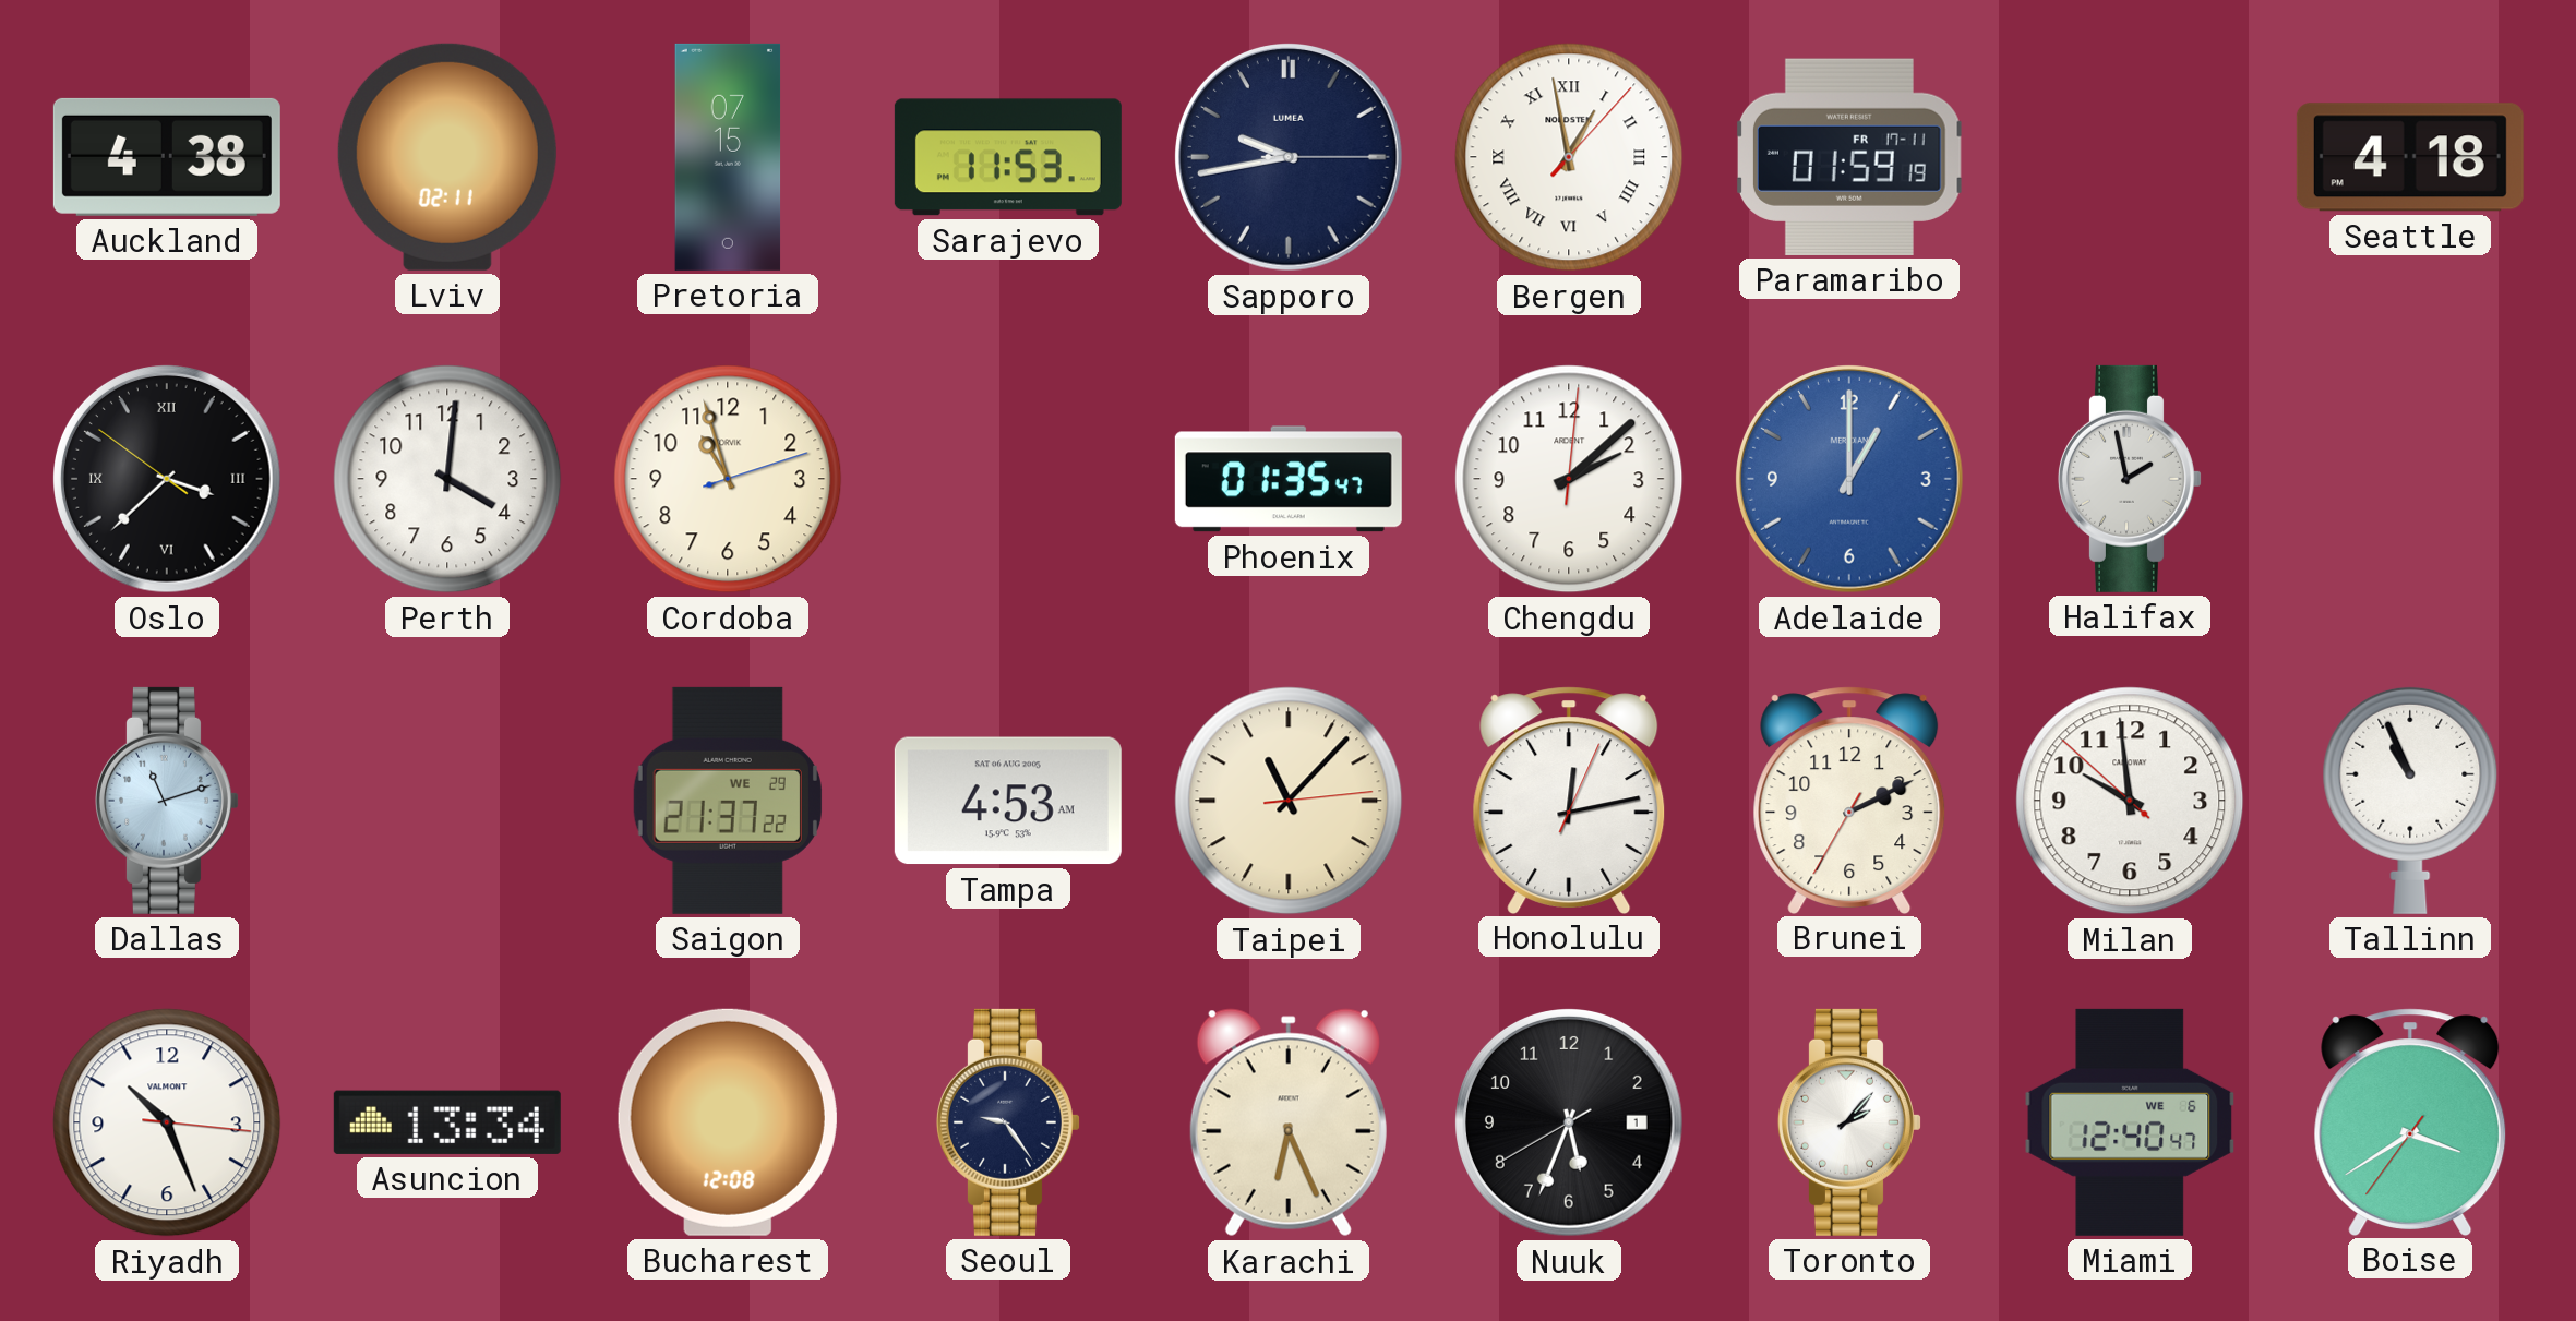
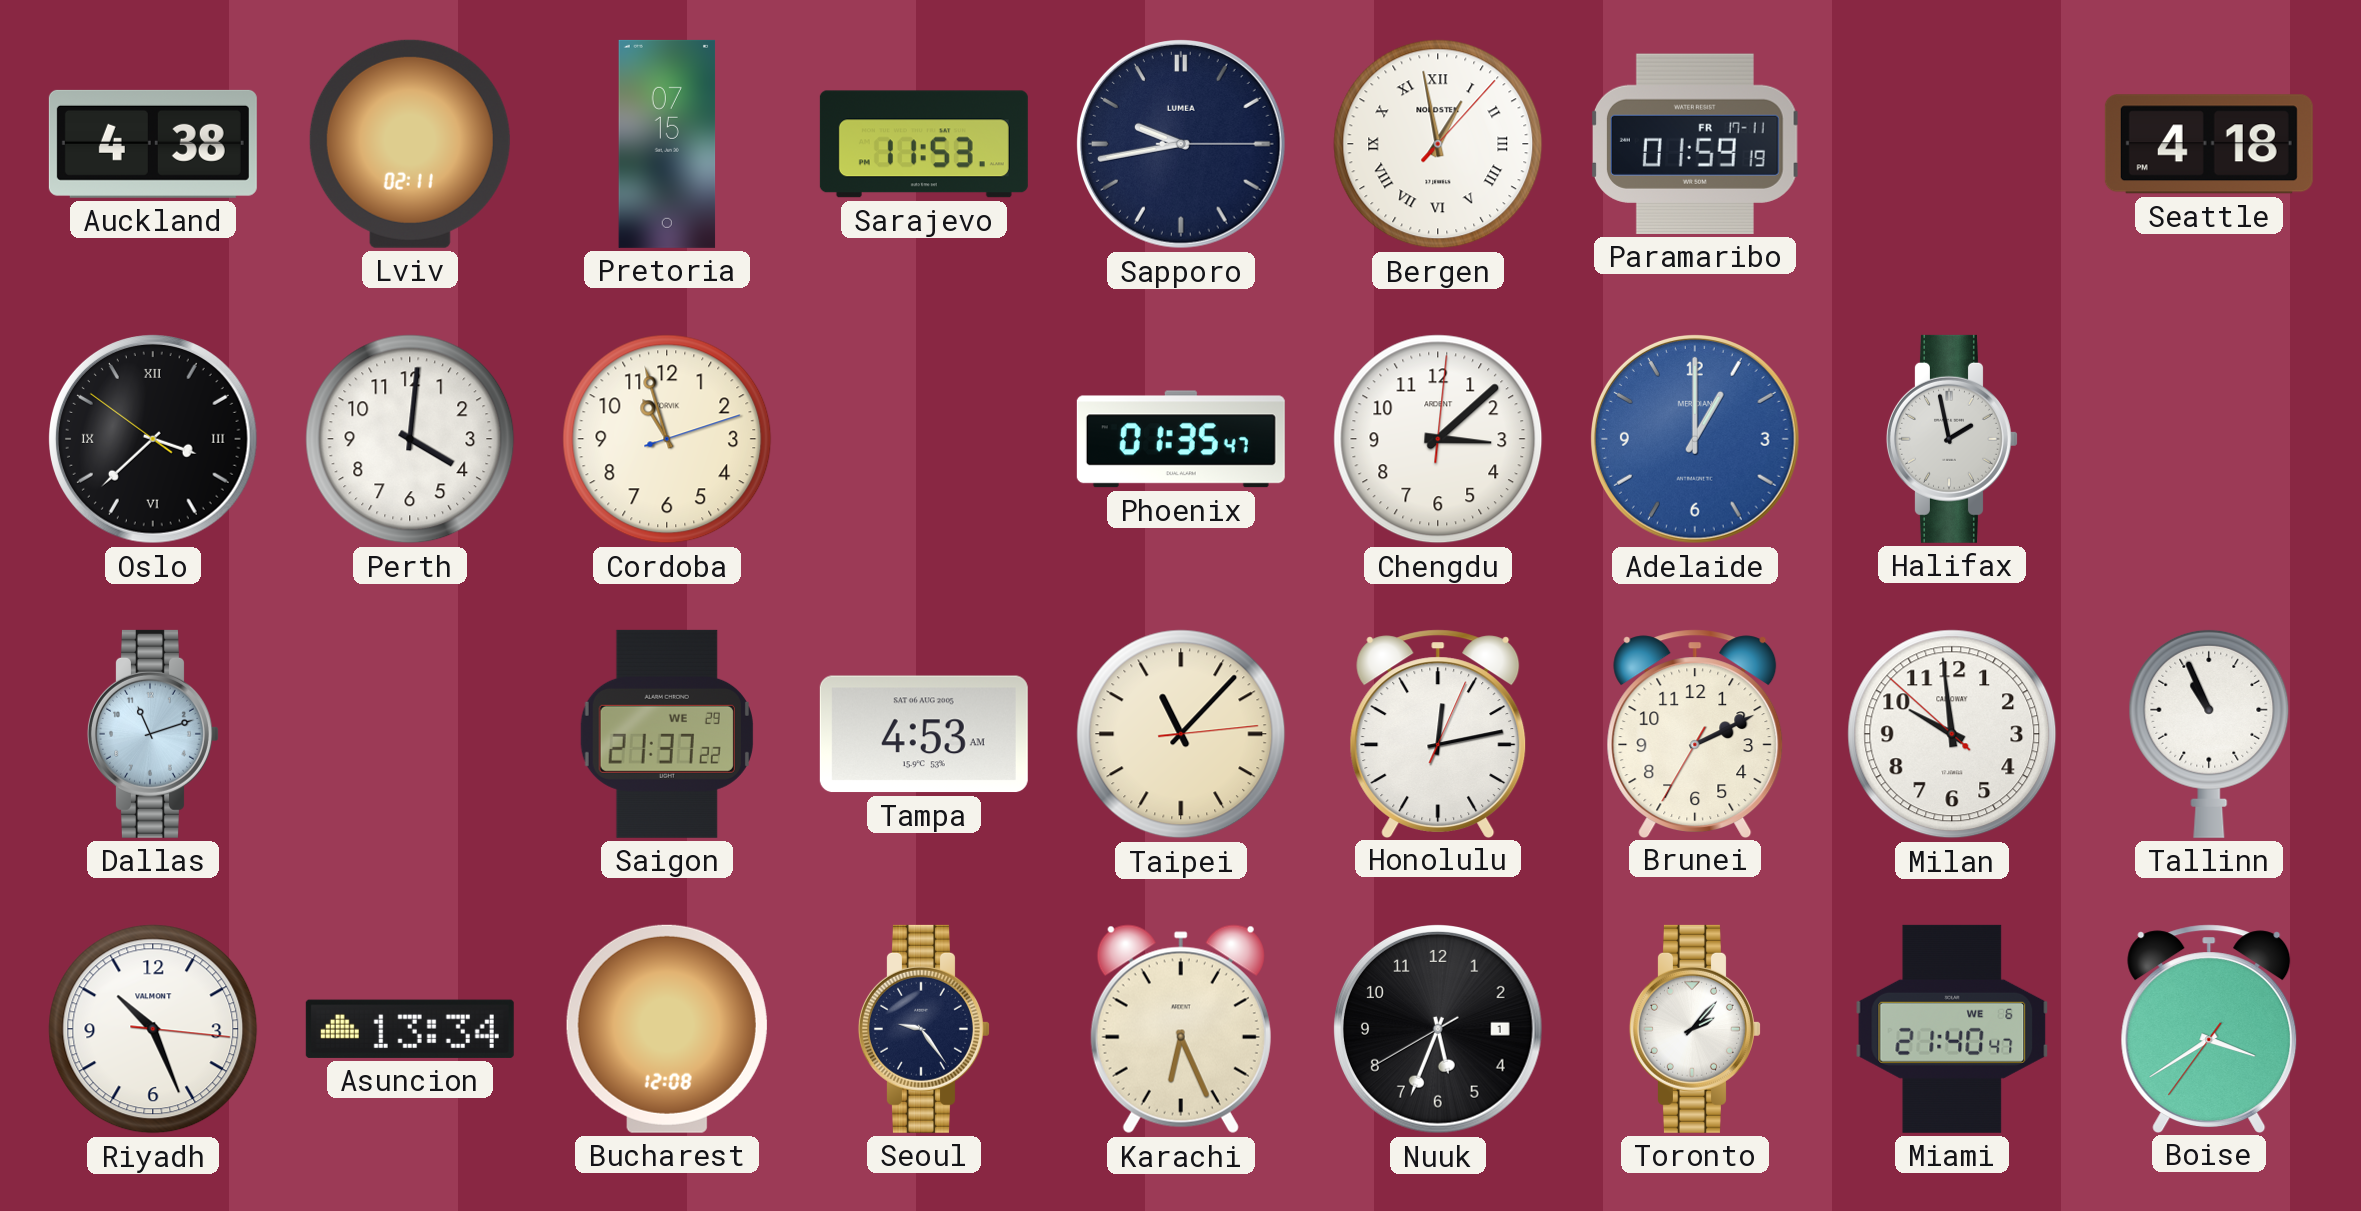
Chengdu: 2:08 -> 3:08 (1438, 439)
Miami: 12:40 -> 21:40 (1952, 1029)
